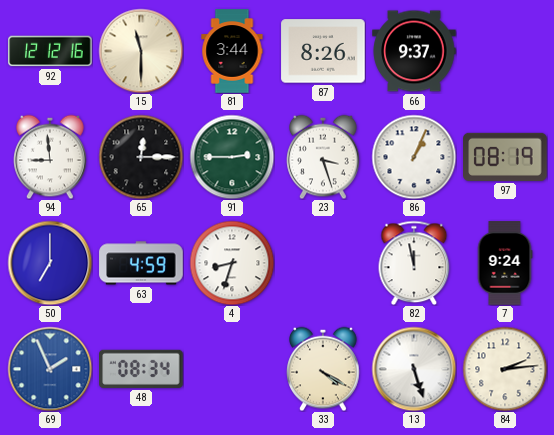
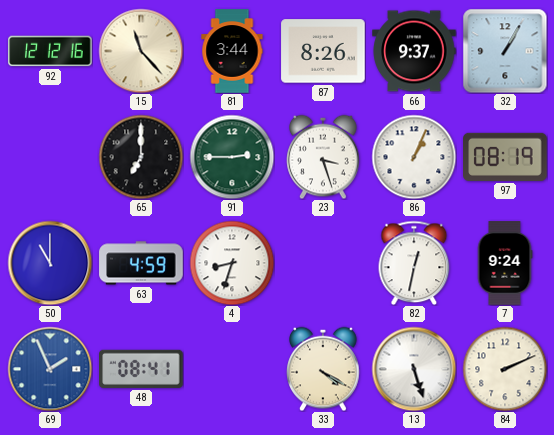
15: 11:30 -> 11:23 (141, 51)
32: none -> 1:05 (505, 51)
94: 8:59 -> none (50, 157)
65: 12:15 -> 7:00 (141, 157)
50: 7:00 -> 11:00 (50, 263)
82: 11:58 -> 12:32 (414, 263)
48: 08:34 -> 08:41 (141, 369)
84: 2:14 -> 2:11 (505, 369)
